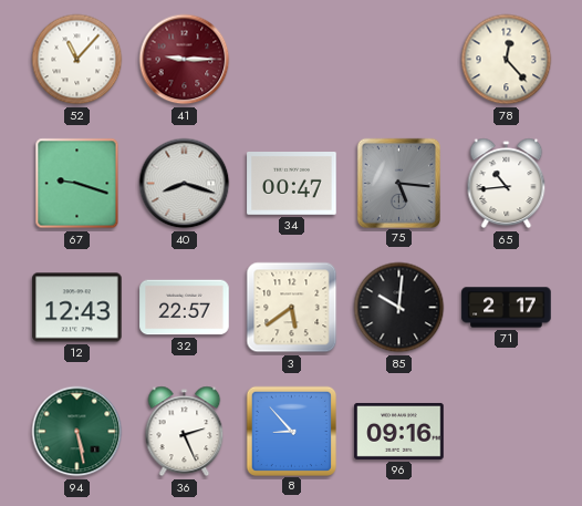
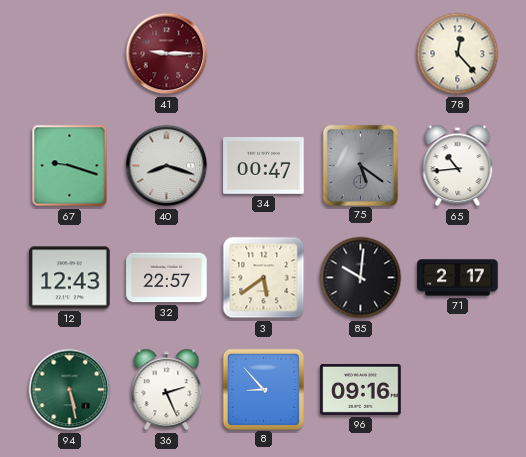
52: 11:07 -> none (77, 60)
75: 5:16 -> 5:21 (360, 165)
